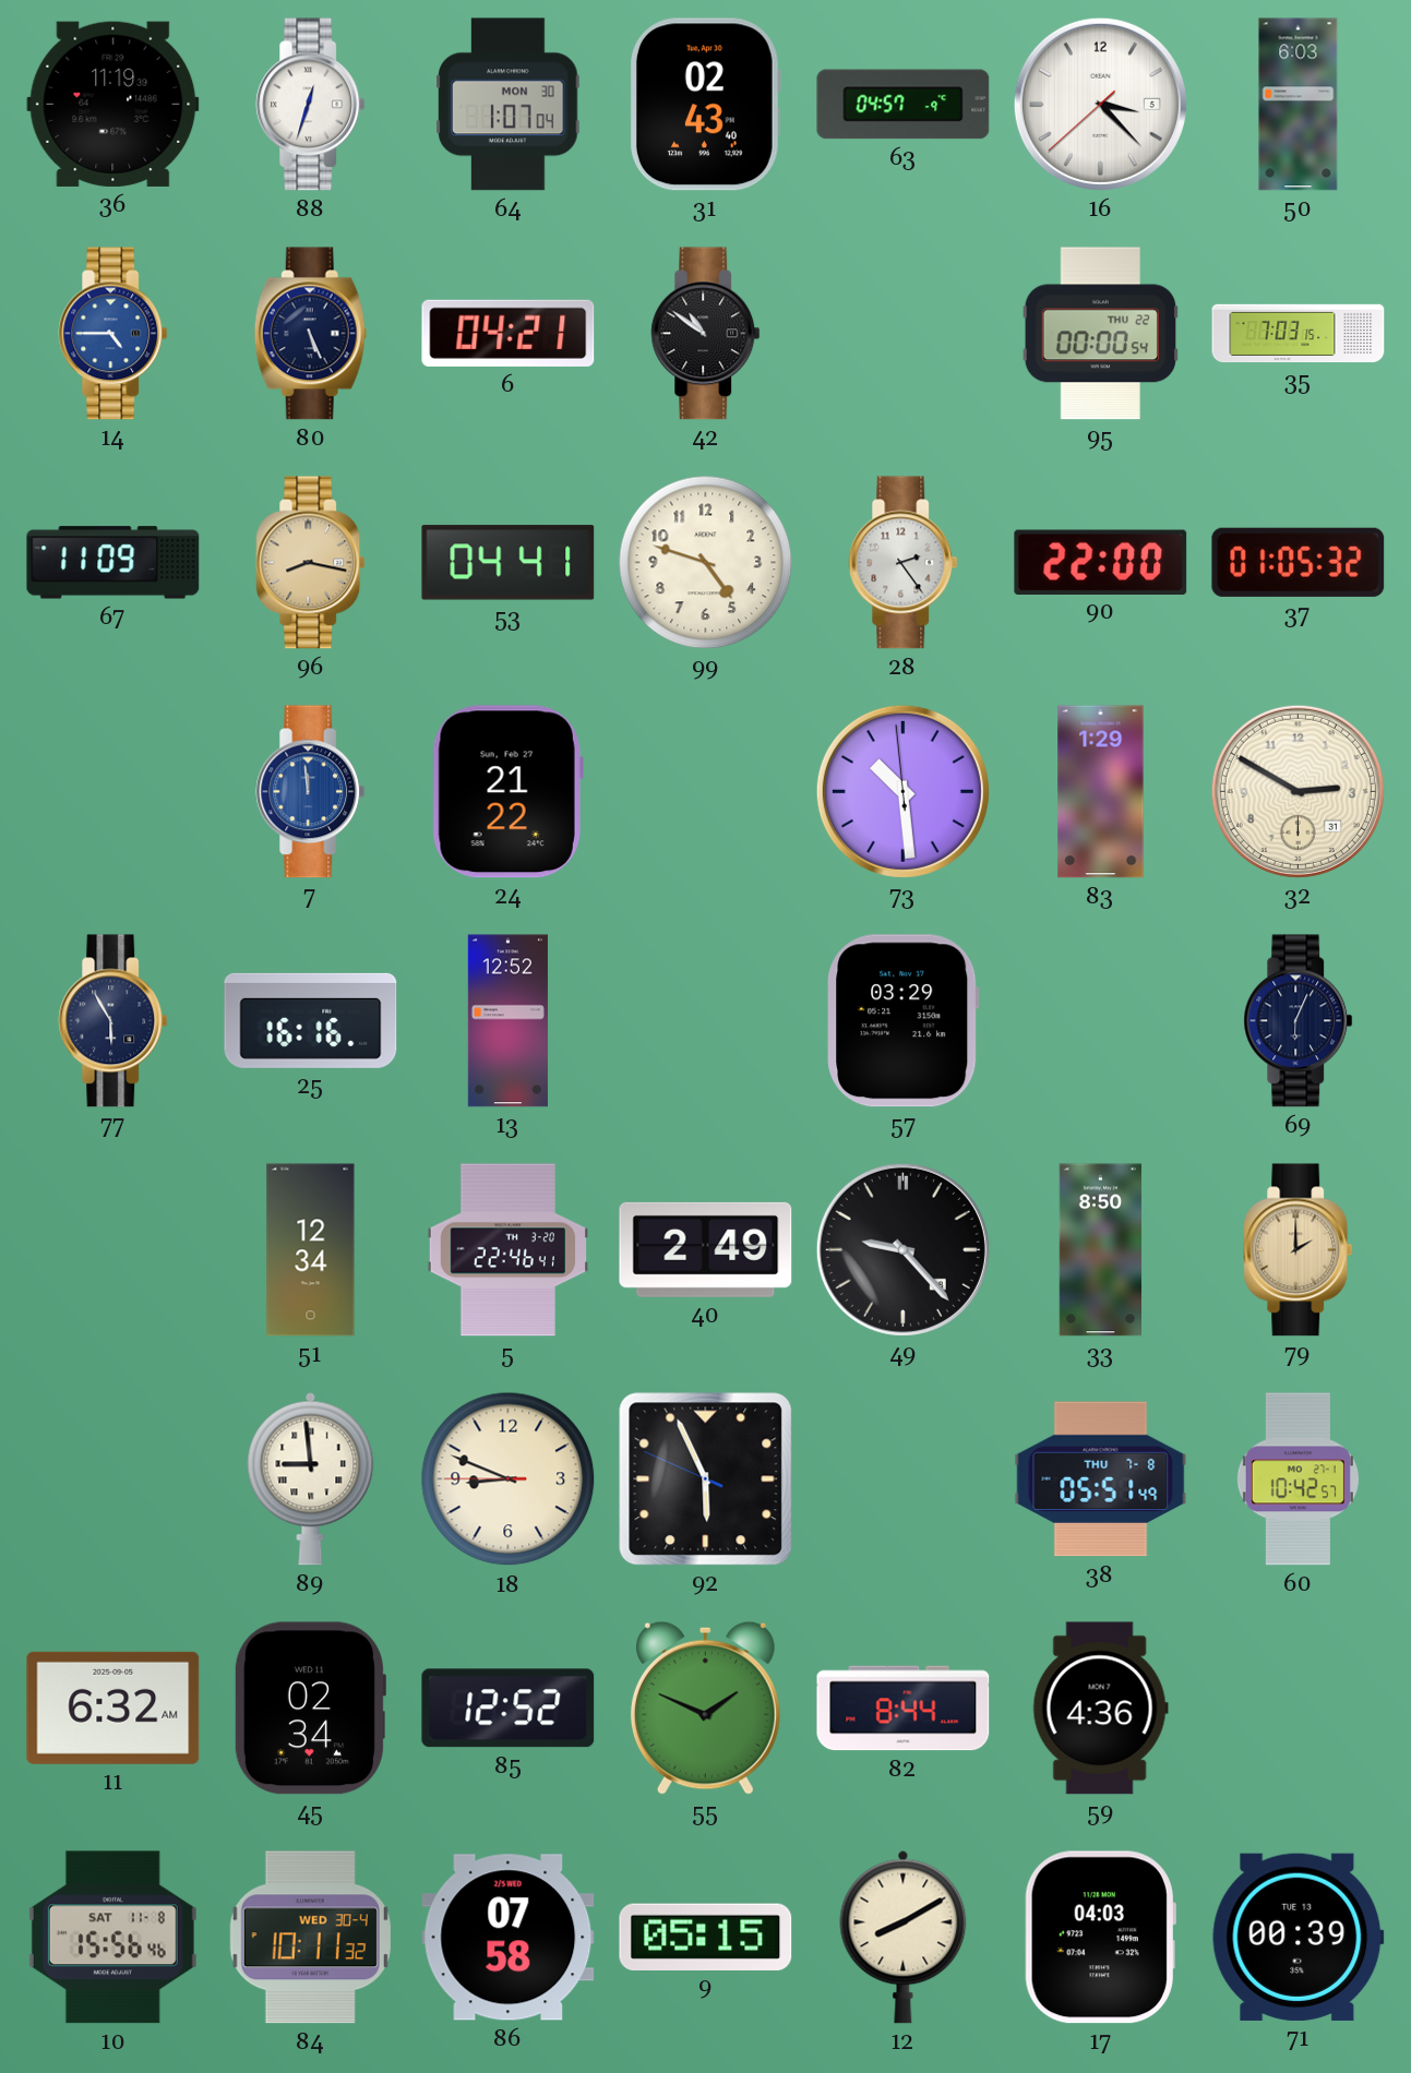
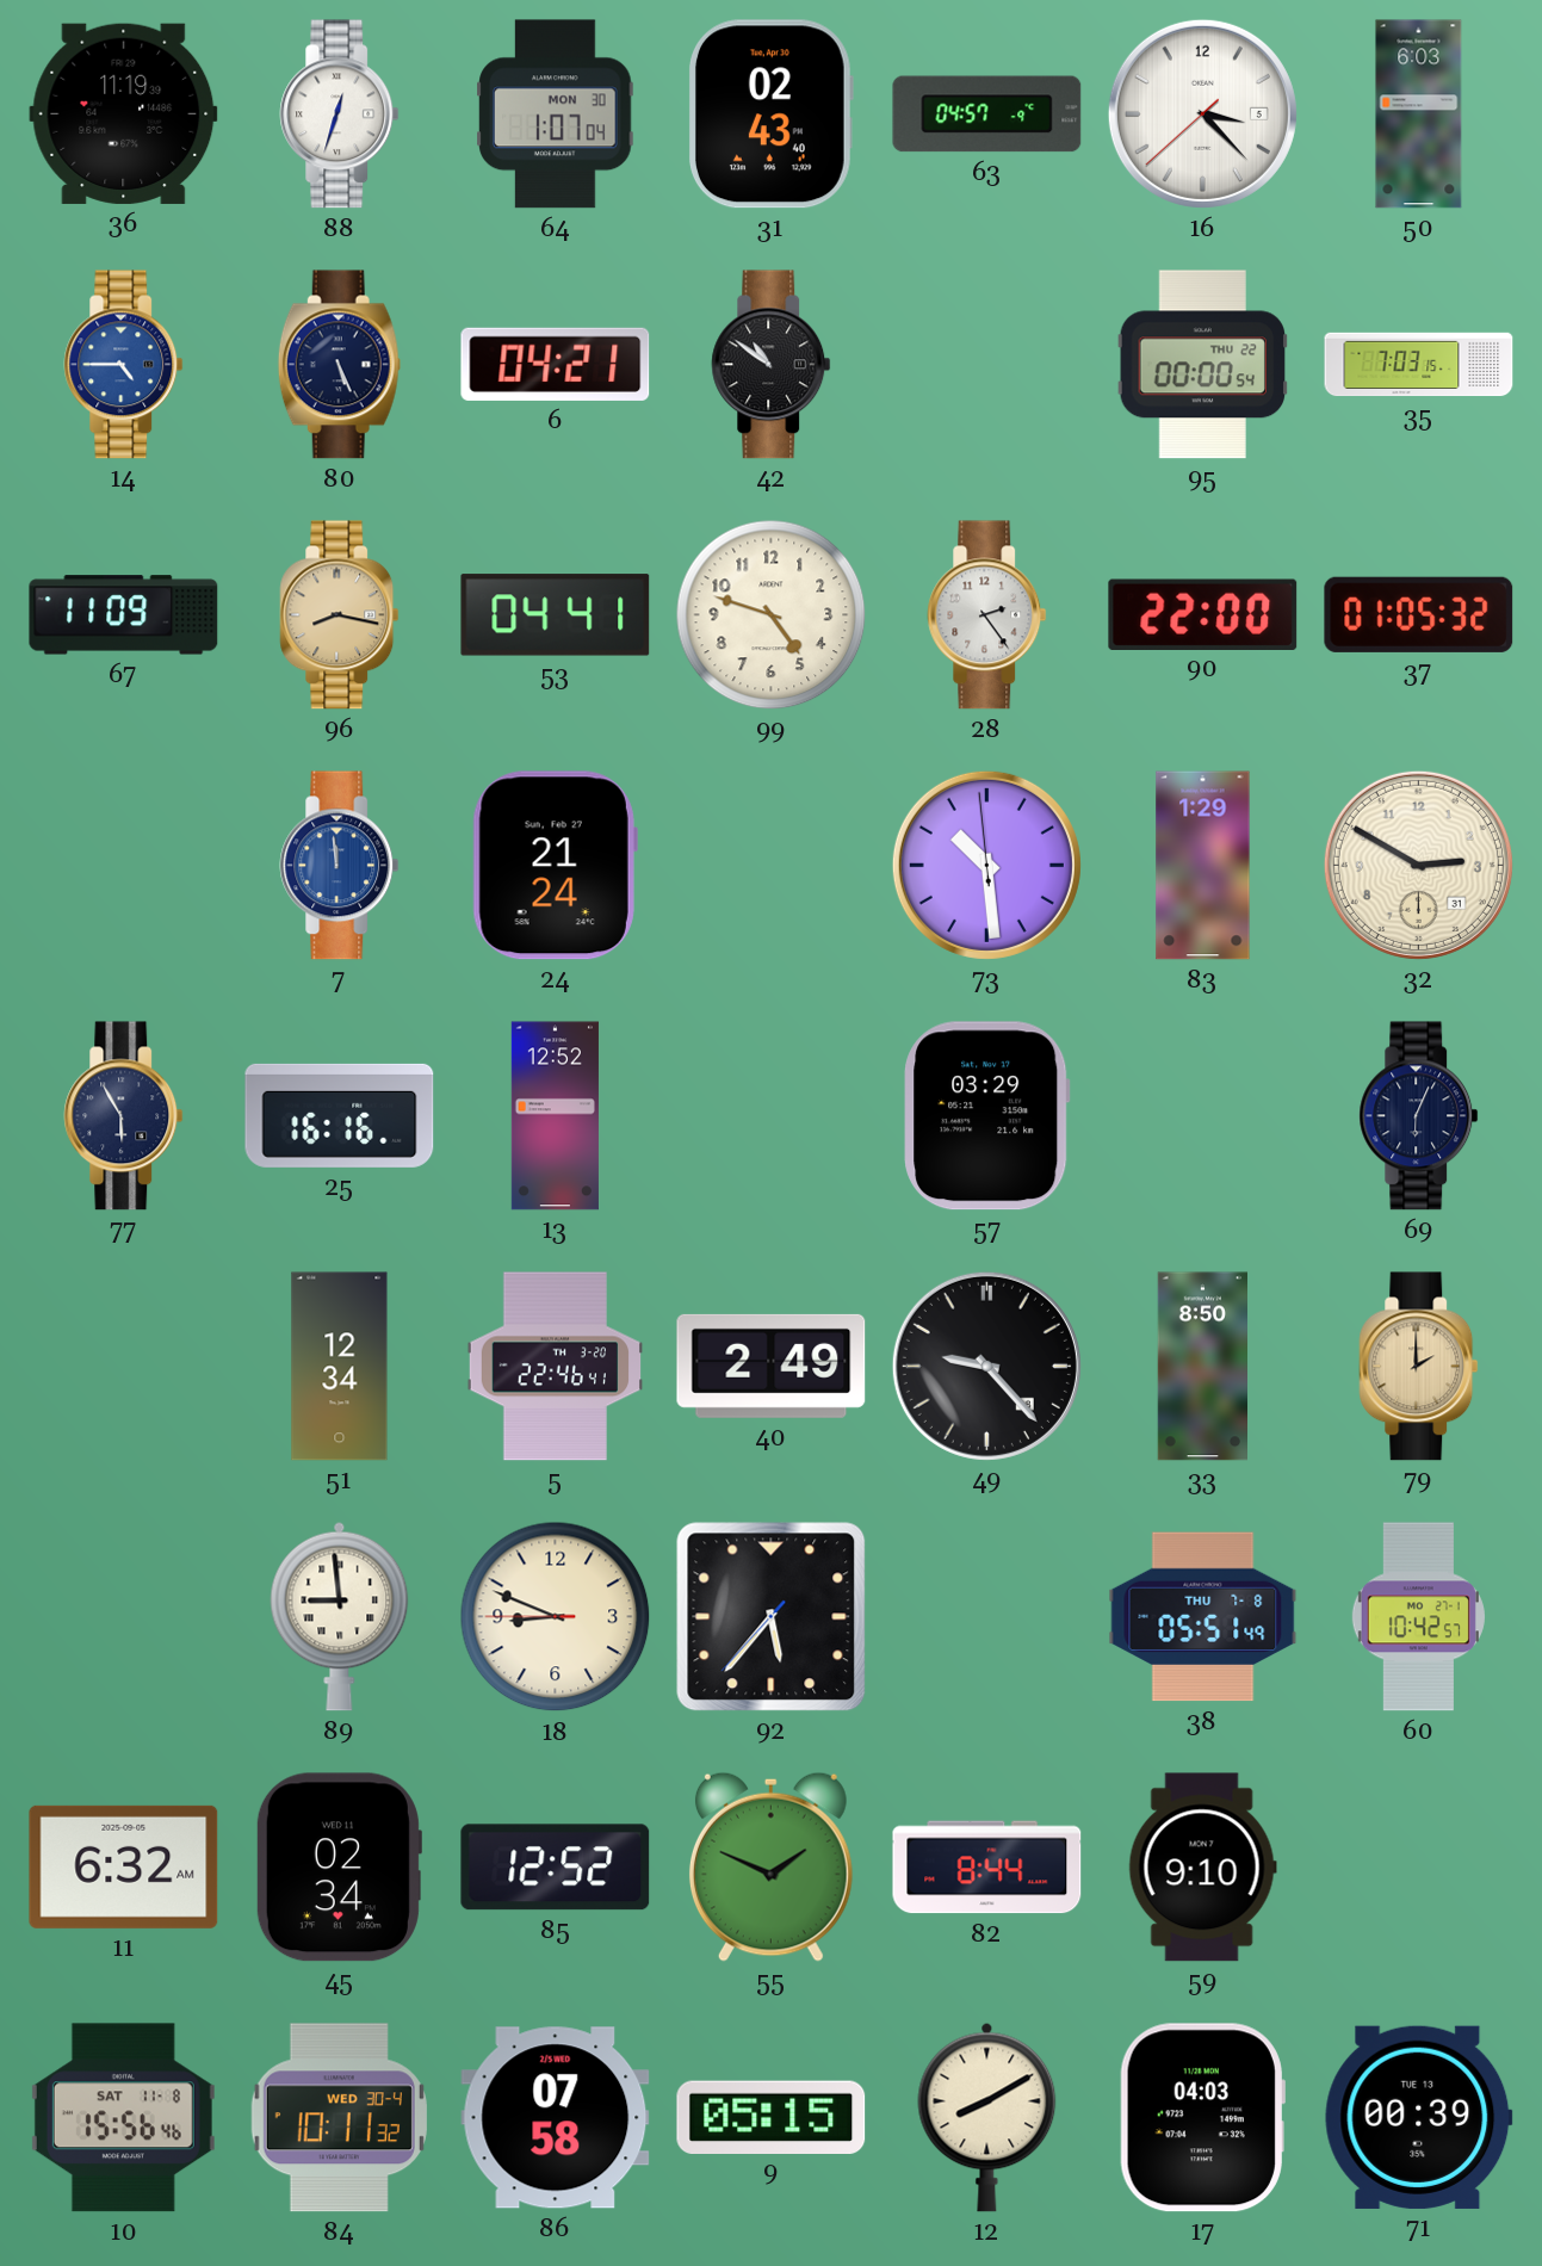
24: 21:22 -> 21:24 (555, 866)
92: 5:55 -> 5:36 (772, 1617)
59: 4:36 -> 9:10 (1202, 1868)
